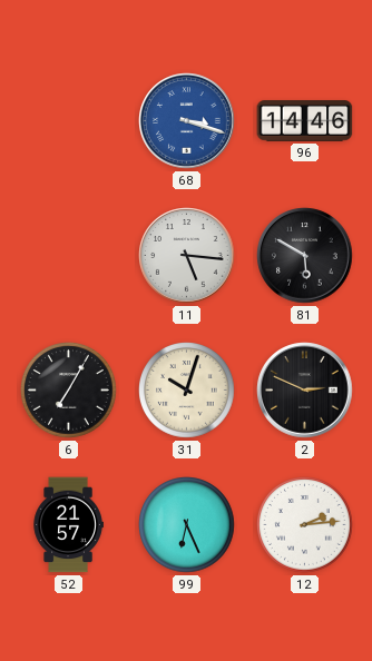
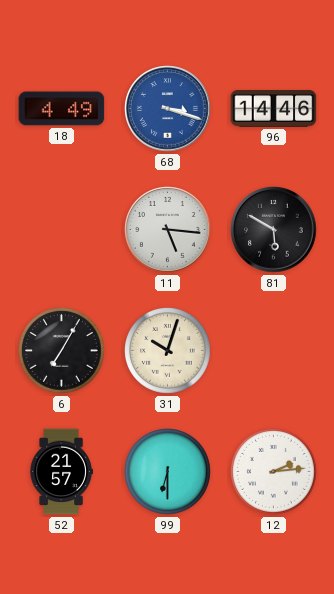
18: none -> 4:49 (62, 109)
2: 2:49 -> none (305, 391)
99: 6:26 -> 6:30 (168, 472)
